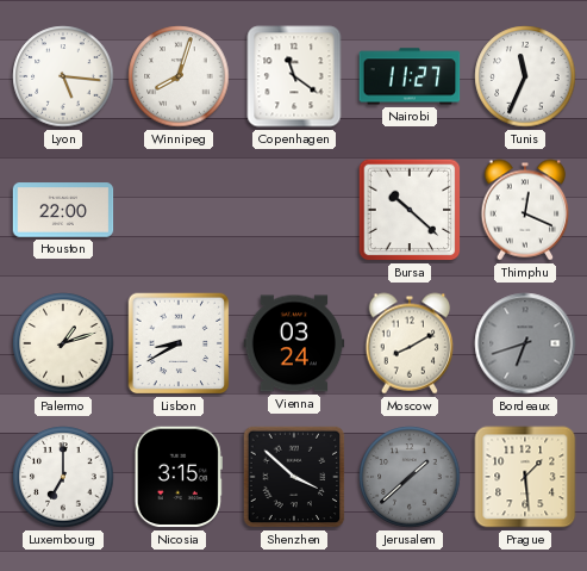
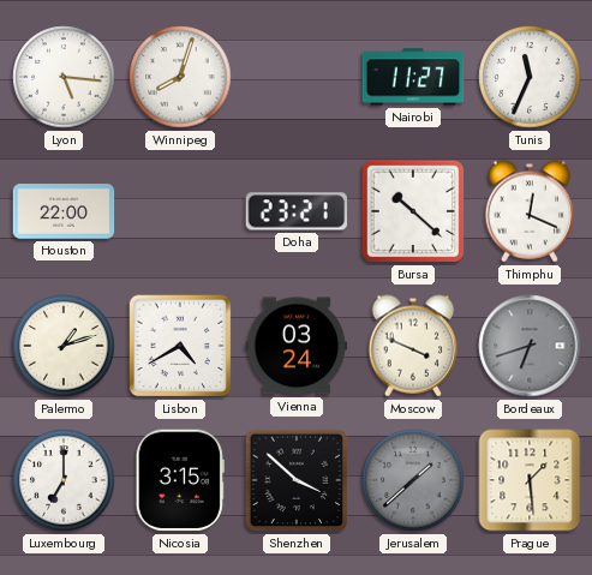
Copenhagen: 11:21 -> none (294, 76)
Doha: none -> 23:21 (297, 211)
Lisbon: 8:40 -> 4:40 (180, 346)
Moscow: 8:10 -> 3:49 (413, 346)
